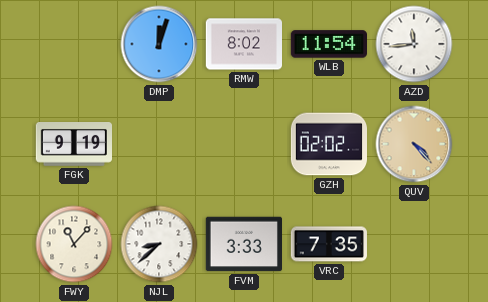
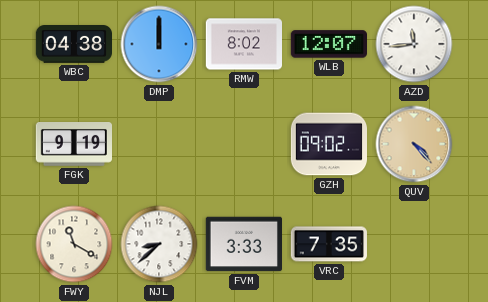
WBC: none -> 04:38 (73, 45)
DMP: 12:03 -> 12:00 (159, 44)
WLB: 11:54 -> 12:07 (328, 44)
GZH: 02:02 -> 09:02 (328, 144)
FWY: 11:07 -> 11:20 (74, 244)
